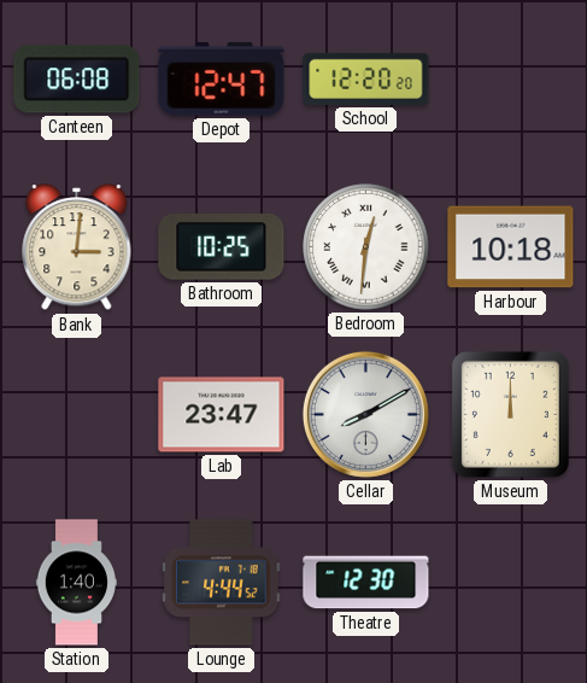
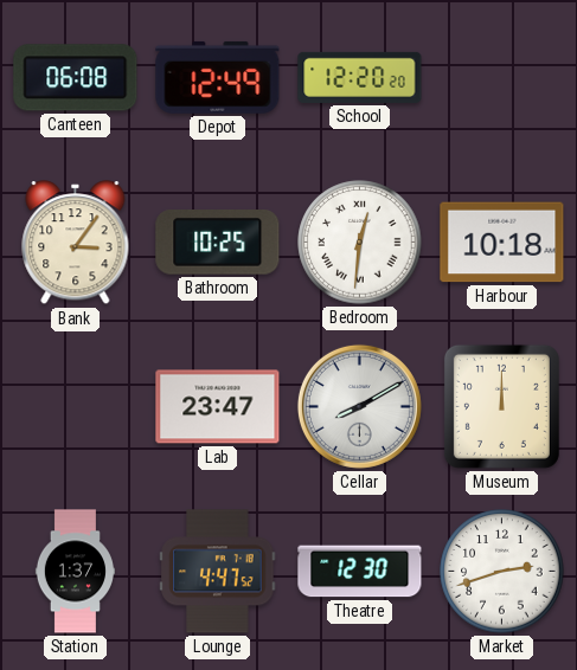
Depot: 12:47 -> 12:49 (218, 77)
Bank: 3:01 -> 3:06 (76, 243)
Station: 1:40 -> 1:37 (75, 572)
Lounge: 4:44 -> 4:47 (218, 572)
Market: none -> 2:42 (502, 572)
